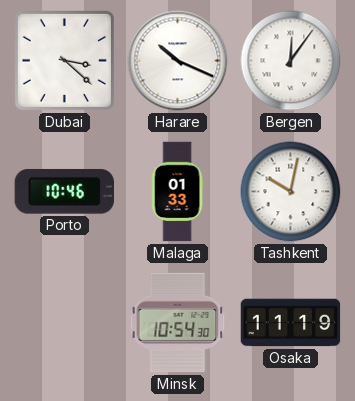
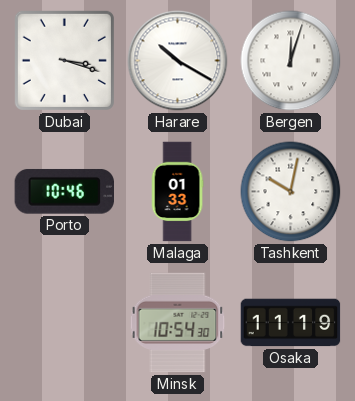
Dubai: 3:22 -> 3:18 (64, 60)
Harare: 10:19 -> 10:20 (178, 61)
Bergen: 12:06 -> 12:03 (291, 61)
